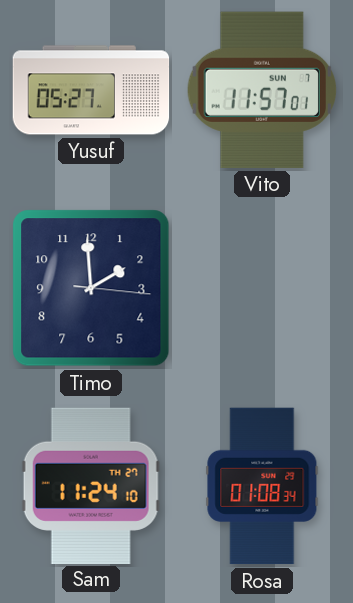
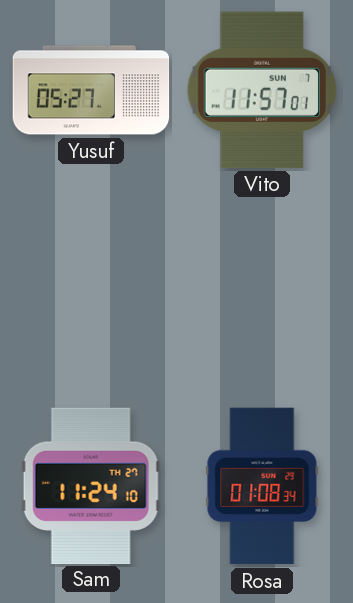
Timo: 1:59 -> none (91, 288)
